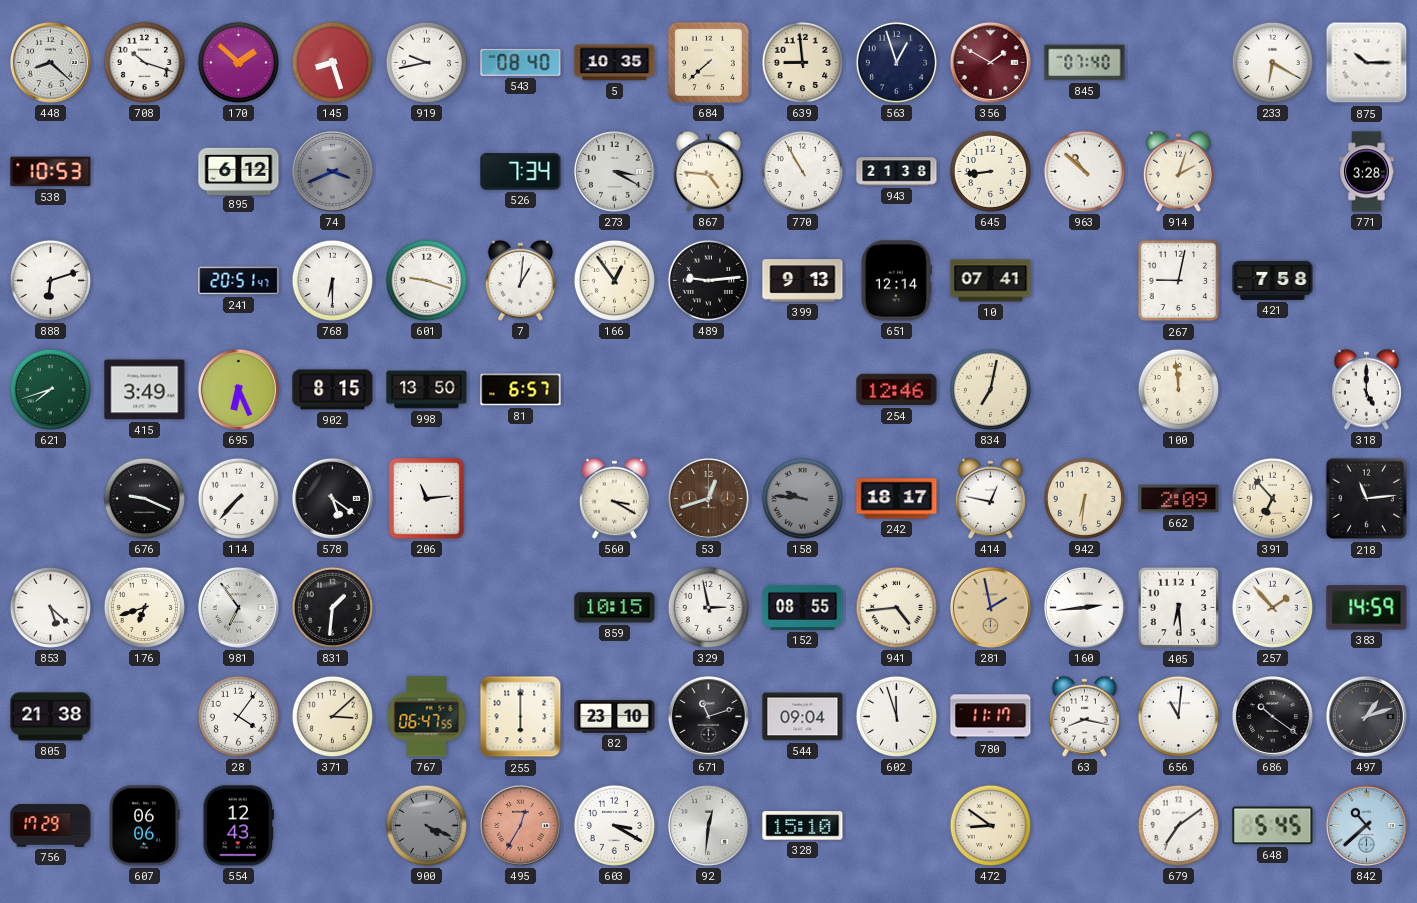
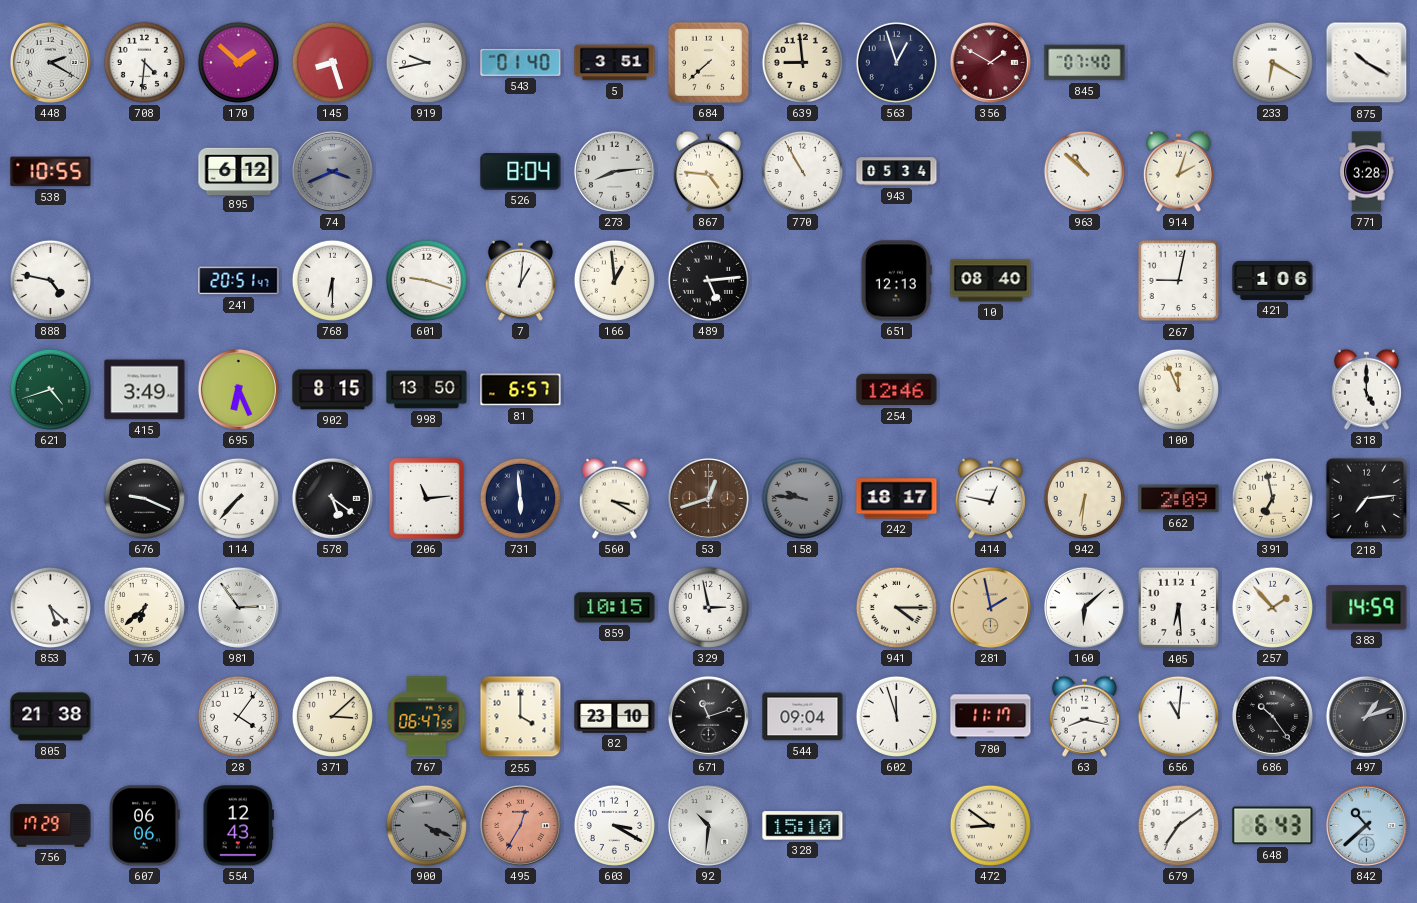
448: 8:22 -> 2:20 (50, 62)
708: 10:18 -> 4:31 (144, 62)
543: 08:40 -> 01:40 (521, 62)
5: 10:35 -> 3:51 (615, 63)
875: 10:15 -> 10:20 (1367, 63)
538: 10:53 -> 10:55 (51, 172)
526: 7:34 -> 8:04 (521, 172)
273: 3:20 -> 8:14 (614, 171)
943: 21:38 -> 05:34 (897, 172)
645: 8:44 -> none (990, 171)
888: 6:12 -> 4:47 (50, 280)
166: 12:54 -> 12:59 (614, 280)
489: 9:14 -> 5:14 (708, 280)
399: 9:13 -> none (803, 281)
651: 12:14 -> 12:13 (896, 281)
10: 07:41 -> 08:40 (991, 281)
421: 7:58 -> 1:06 (1273, 280)
621: 7:42 -> 4:42 (50, 389)
834: 7:02 -> none (990, 389)
100: 11:59 -> 11:56 (1178, 389)
731: none -> 5:59 (520, 498)
391: 6:53 -> 6:58 (1272, 498)
218: 11:14 -> 7:14 (1367, 499)
176: 6:42 -> 6:38 (144, 607)
981: 6:54 -> 2:54 (238, 607)
831: 1:31 -> none (332, 607)
152: 08:55 -> none (803, 607)
941: 4:44 -> 4:15 (896, 607)
160: 2:44 -> 6:08 (1084, 607)
255: 6:00 -> 4:00 (521, 717)
686: 10:21 -> 10:24 (1272, 716)
92: 12:31 -> 10:31 (708, 825)
648: 5:45 -> 6:43 (1273, 826)
